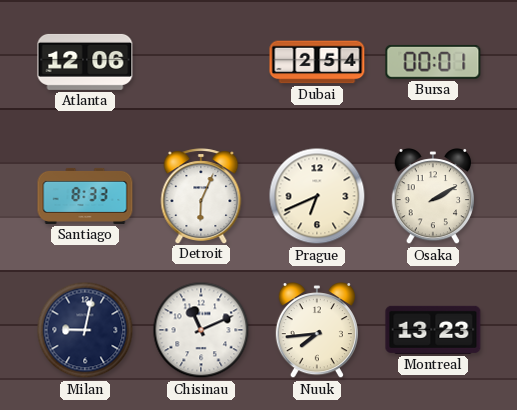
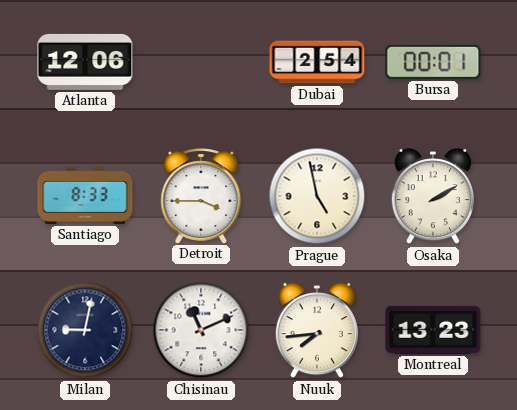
Detroit: 6:04 -> 3:45 (201, 196)
Prague: 6:41 -> 4:58 (317, 196)
